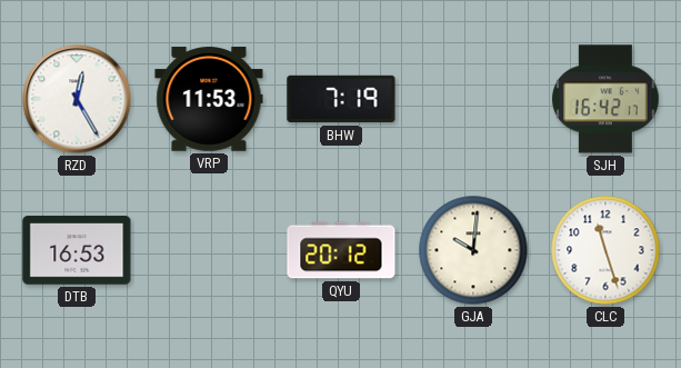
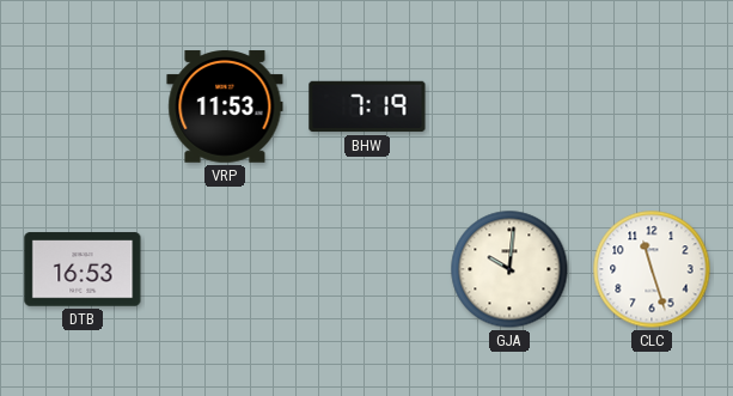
RZD: 12:25 -> none (77, 99)
SJH: 16:42 -> none (605, 99)
QYU: 20:12 -> none (341, 250)
